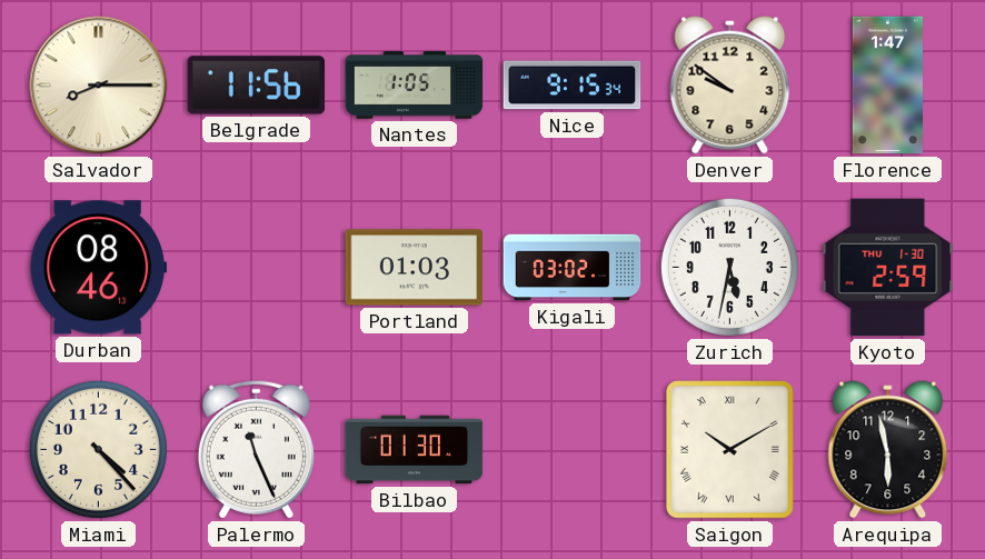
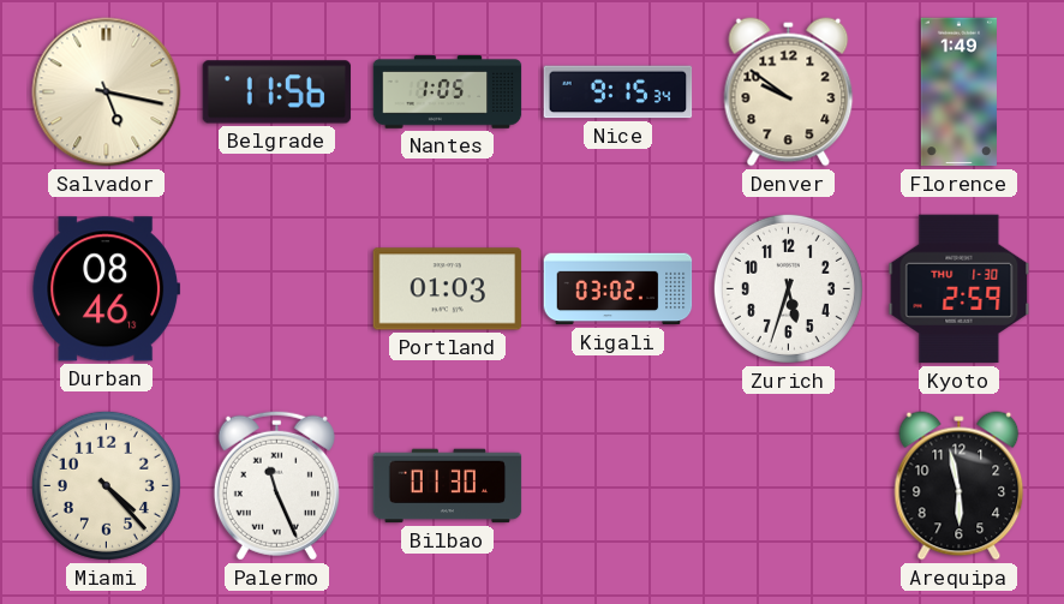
Salvador: 8:15 -> 5:17 (107, 92)
Florence: 1:47 -> 1:49 (958, 92)
Zurich: 5:32 -> 5:33 (788, 288)
Saigon: 10:10 -> none (730, 450)
